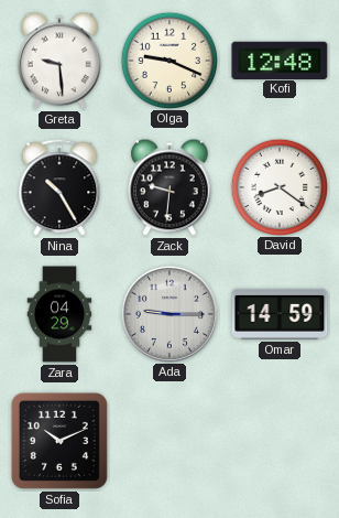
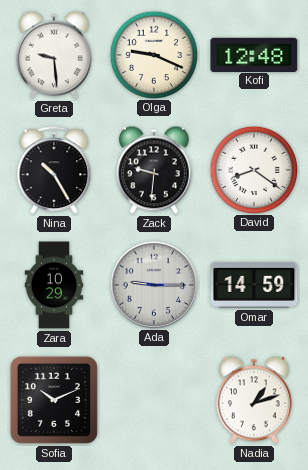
Zara: 04:29 -> 10:29 (54, 285)
Nadia: none -> 1:12 (255, 400)
